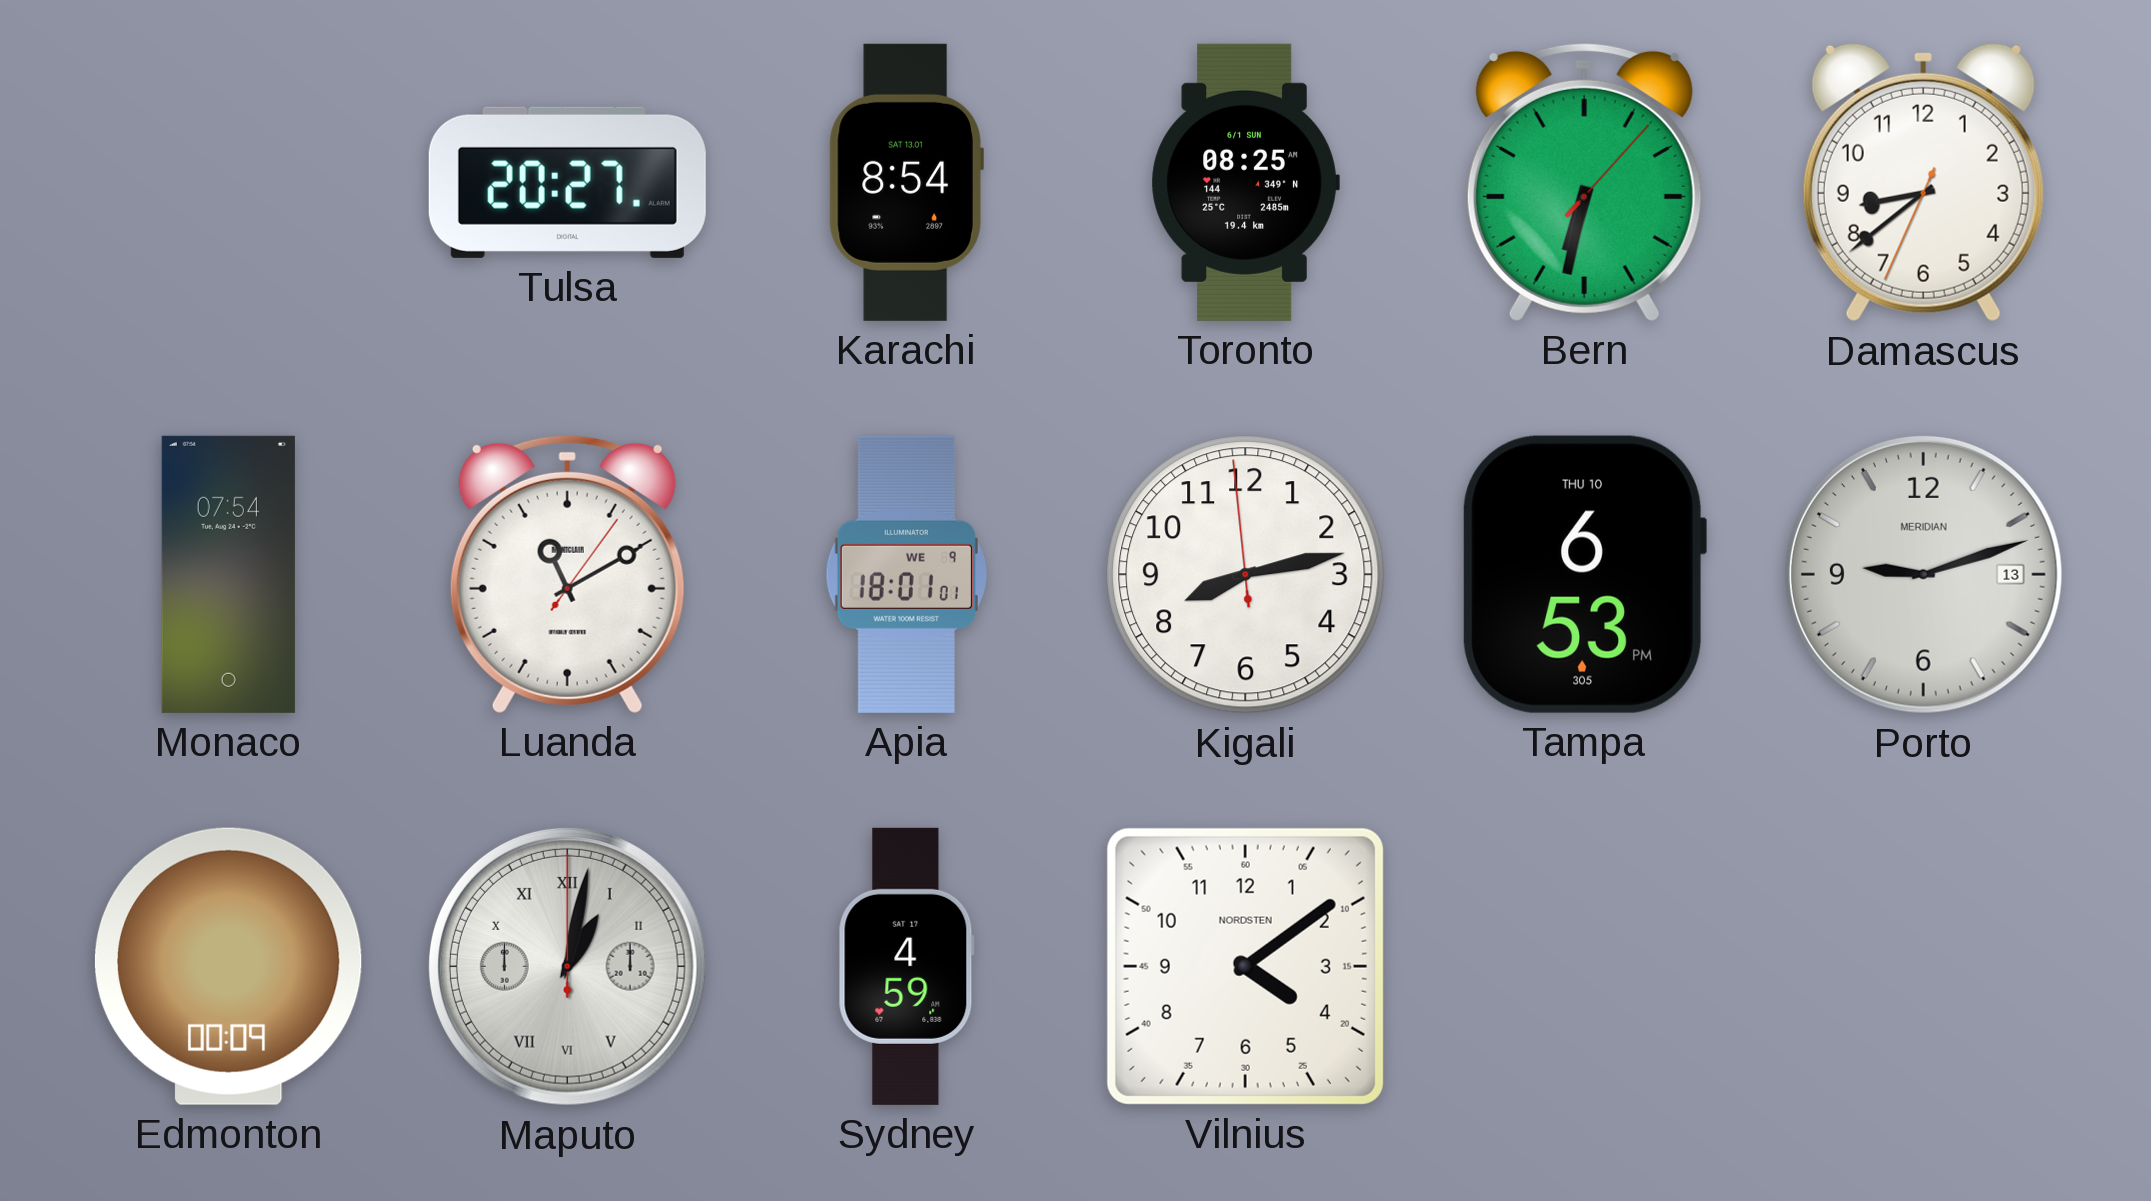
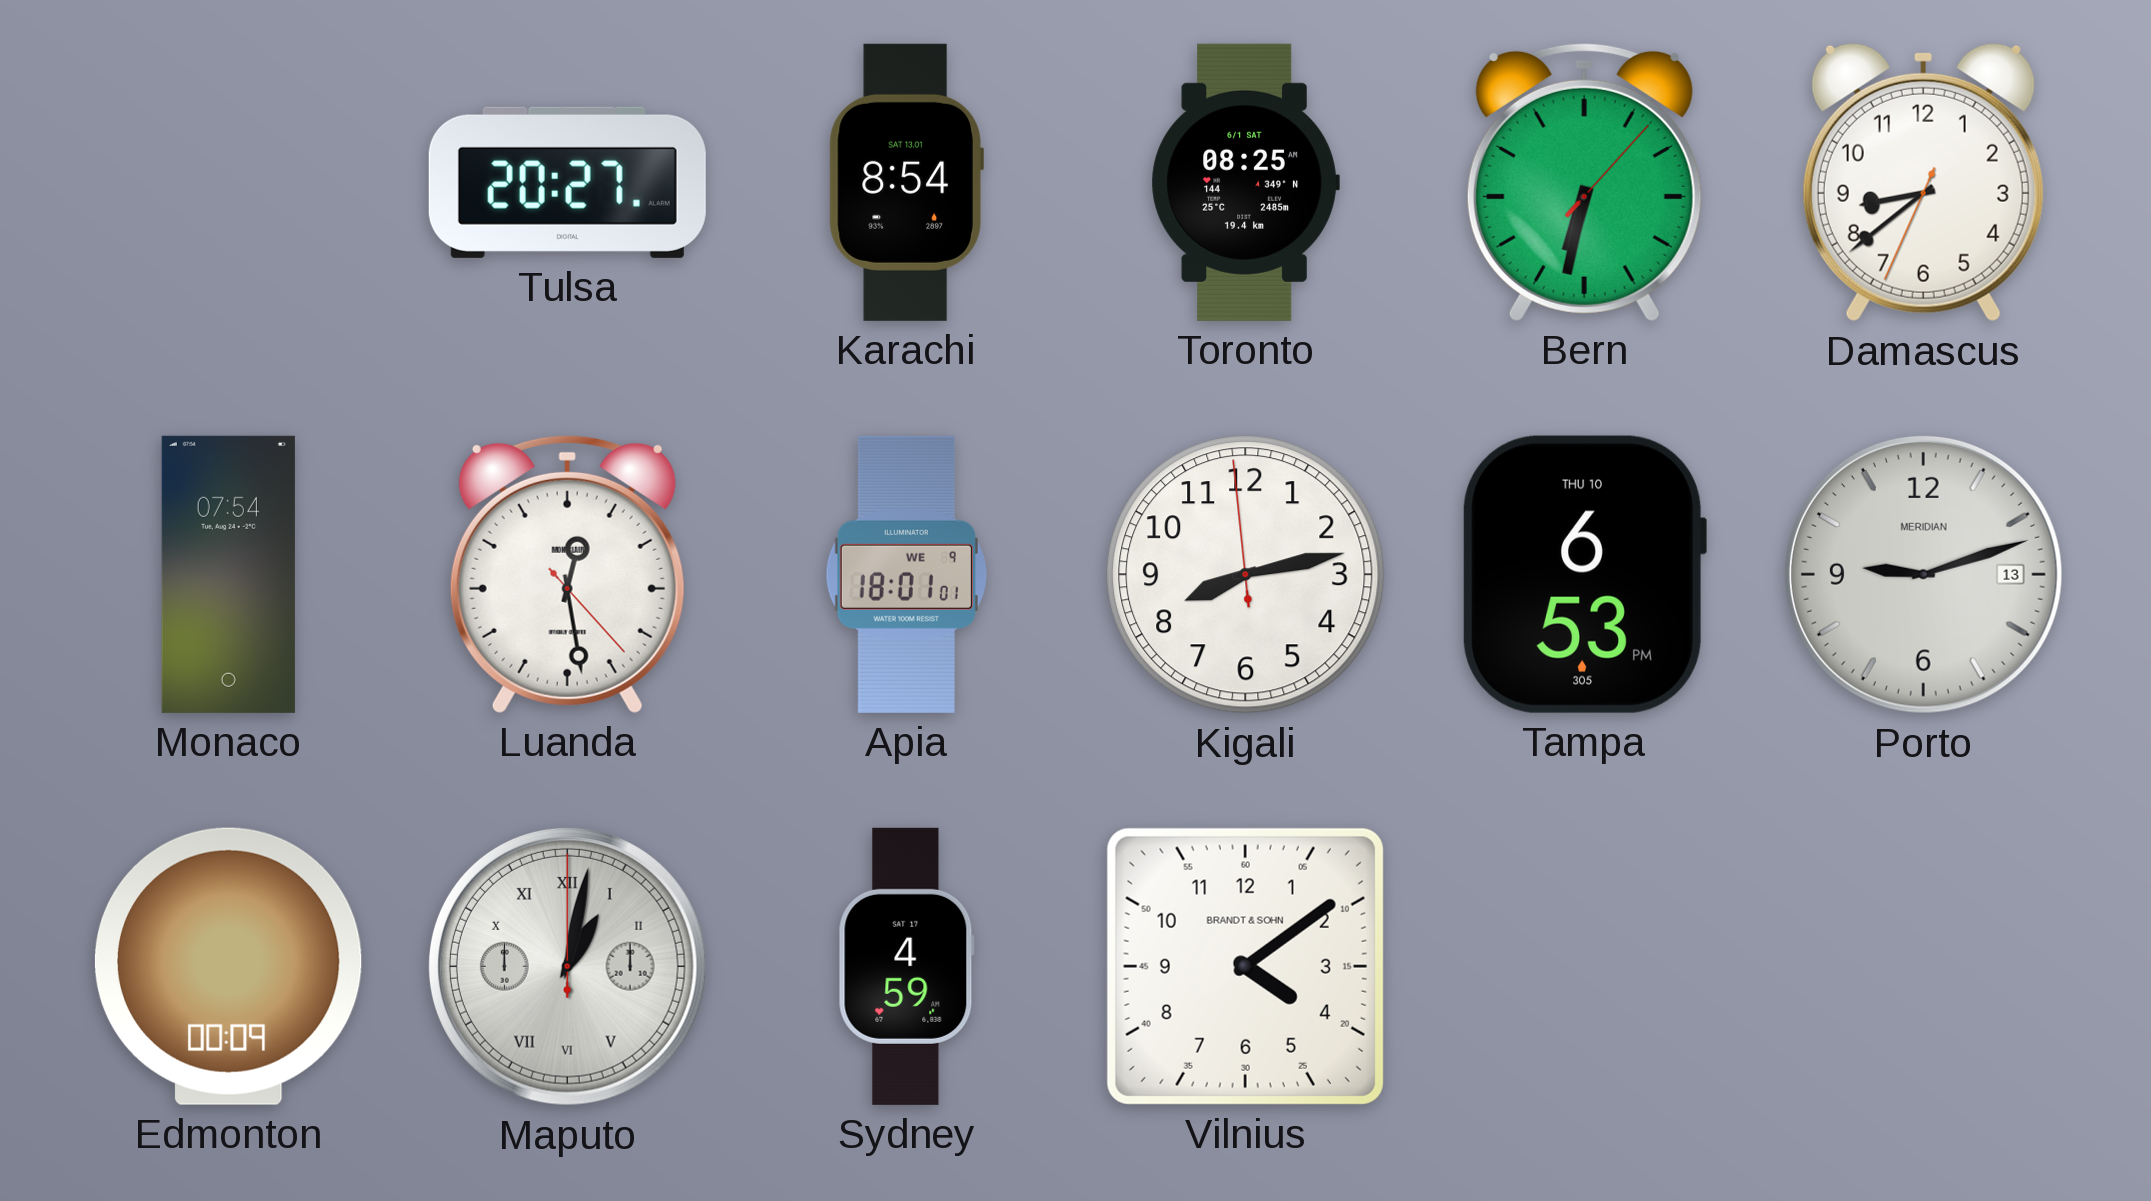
Toronto date: 6/1 SUN -> 6/1 SAT (1245, 182)
Luanda: 11:10 -> 12:28 (567, 574)
Vilnius brand: NORDSTEN -> BRANDT & SOHN (1245, 966)
